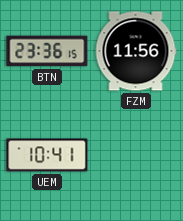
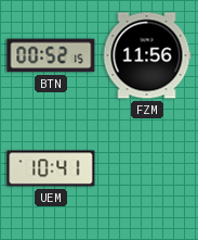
BTN: 23:36 -> 00:52 (51, 55)
